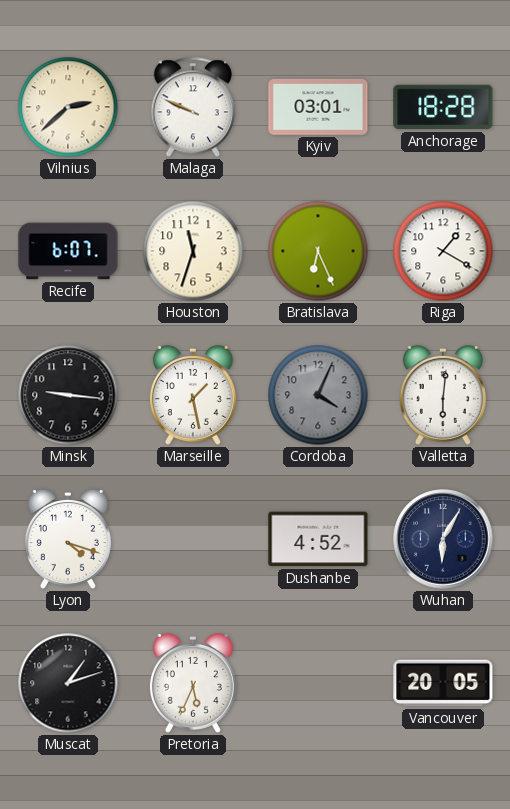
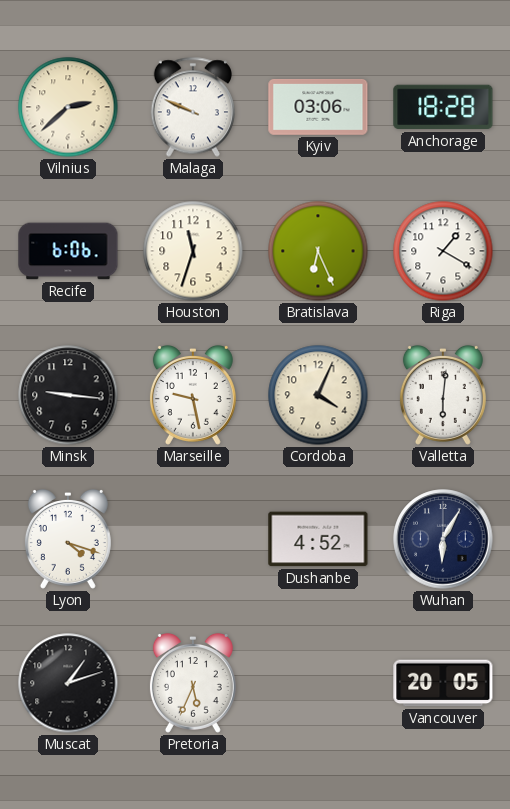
Kyiv: 03:01 -> 03:06 (318, 107)
Recife: 6:07 -> 6:06 (68, 251)
Marseille: 1:28 -> 9:28 (193, 395)
Cordoba dial: grey -> cream (318, 395)
